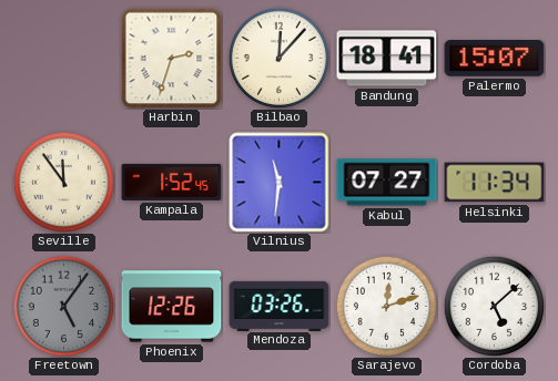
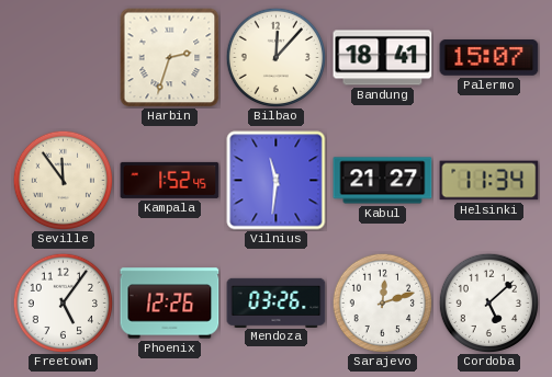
Kabul: 07:27 -> 21:27 (383, 181)
Freetown dial: grey -> white (63, 302)
